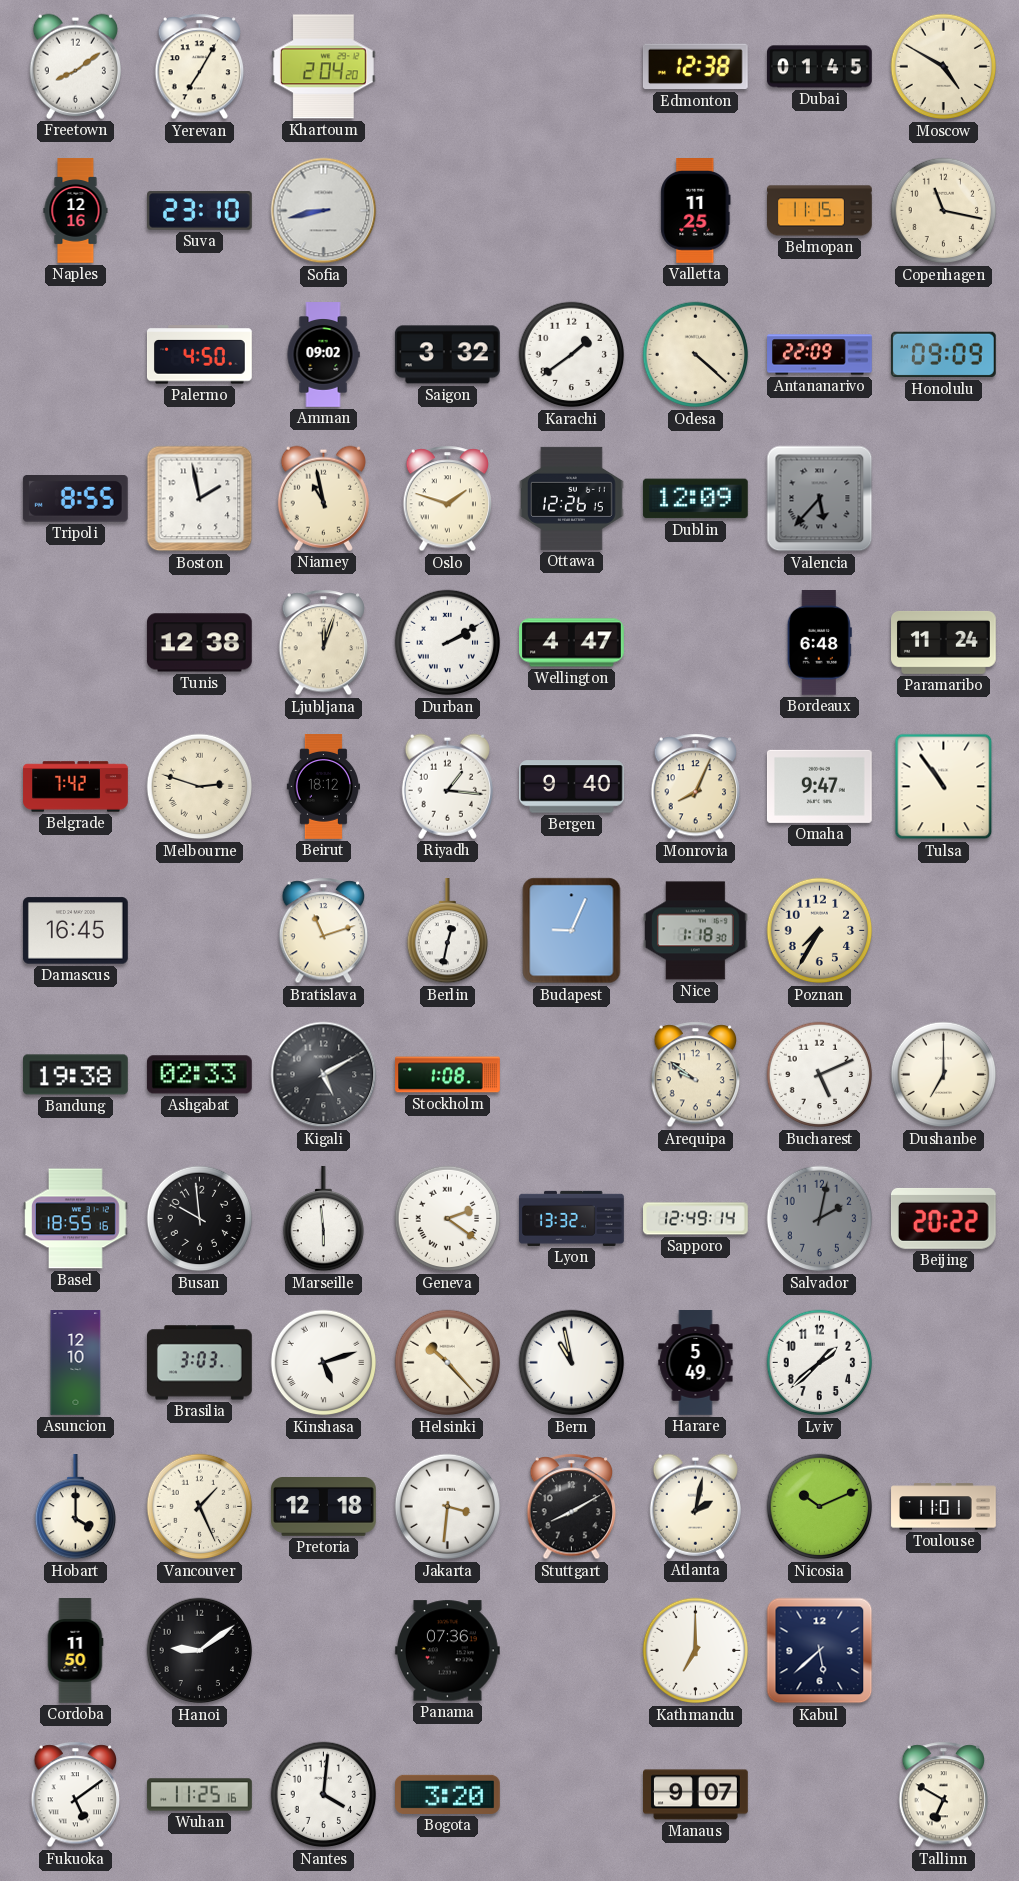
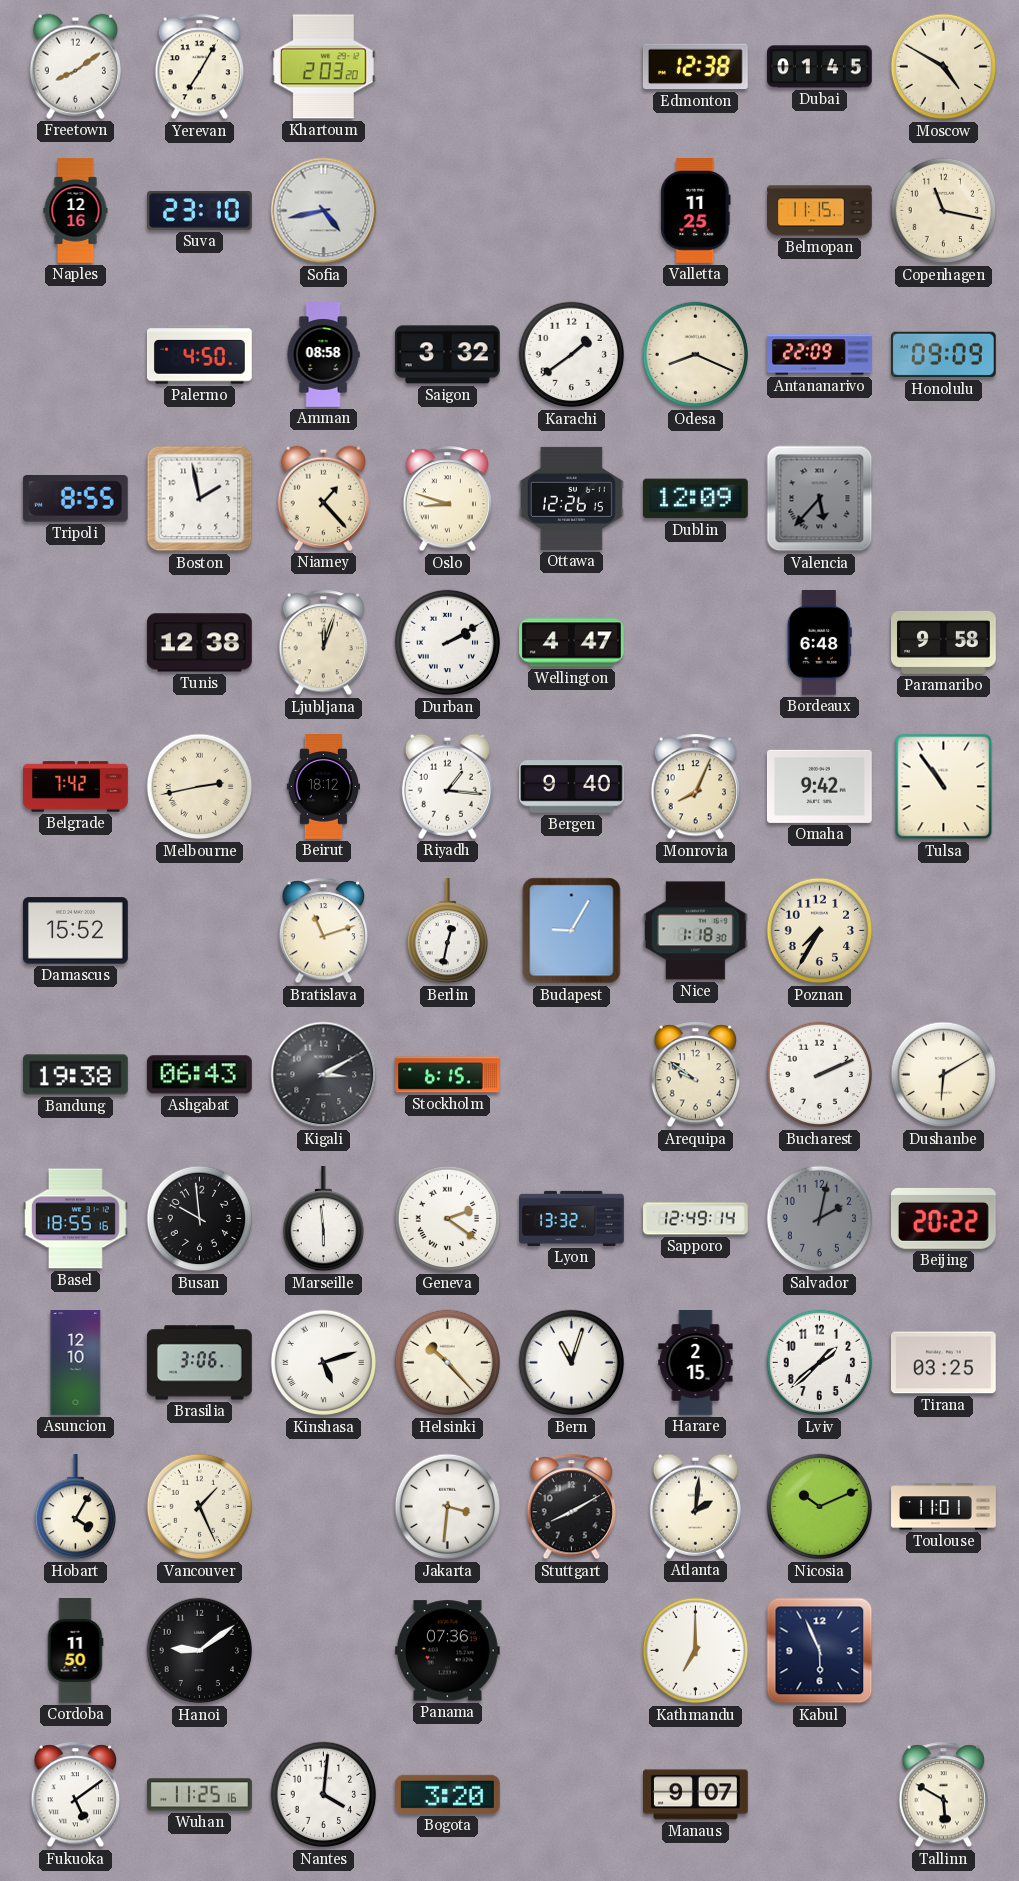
Khartoum: 2:04 -> 2:03 (323, 67)
Sofia: 8:43 -> 4:43 (324, 211)
Amman: 09:02 -> 08:58 (323, 355)
Odesa: 4:22 -> 8:19 (696, 355)
Niamey: 10:58 -> 1:23 (323, 498)
Oslo: 1:48 -> 8:48 (448, 499)
Paramaribo: 11:24 -> 9:58 (944, 642)
Melbourne: 2:48 -> 2:43 (200, 787)
Omaha: 9:47 -> 9:42 (819, 786)
Damascus: 16:45 -> 15:52 (75, 931)
Budapest: 9:04 -> 9:05 (572, 931)
Ashgabat: 02:33 -> 06:43 (199, 1075)
Kigali: 5:10 -> 3:10 (324, 1075)
Stockholm: 1:08 -> 6:15 (448, 1075)
Bucharest: 5:11 -> 2:11 (820, 1075)
Dushanbe: 7:00 -> 6:10 (944, 1075)
Brasilia: 3:03 -> 3:06 (200, 1363)
Bern: 10:58 -> 11:03 (572, 1363)
Harare: 5:49 -> 2:15 (696, 1363)
Tirana: none -> 03:25 (943, 1363)
Hobart: 4:00 -> 4:05 (75, 1508)
Pretoria: 12:18 -> none (324, 1507)
Atlanta: 2:02 -> 2:01 (695, 1506)
Kabul: 5:38 -> 5:56 (820, 1651)
Tallinn: 6:50 -> 5:50 (944, 1795)
